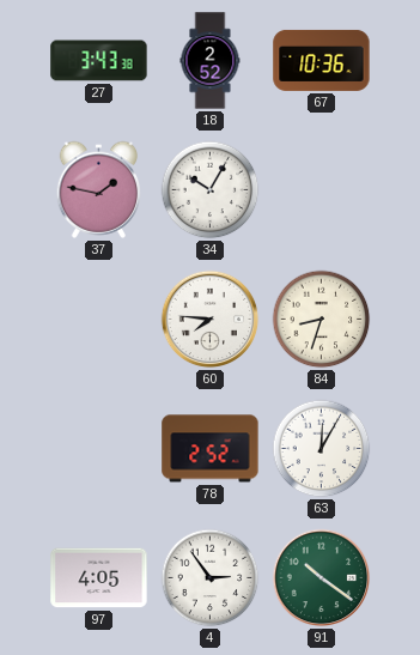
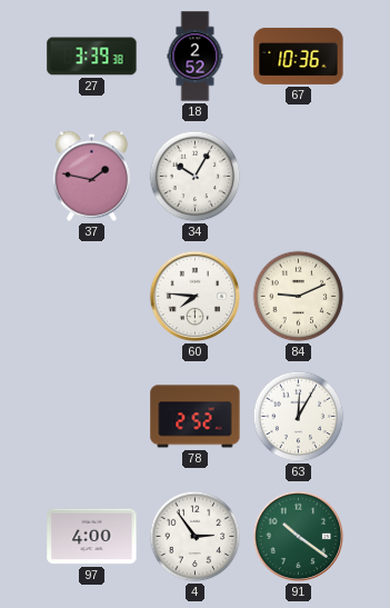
27: 3:43 -> 3:39 (92, 57)
84: 8:33 -> 9:11 (299, 297)
97: 4:05 -> 4:00 (92, 537)
